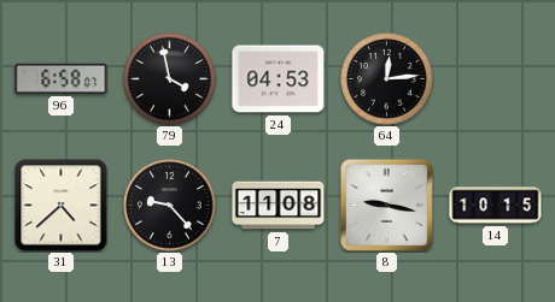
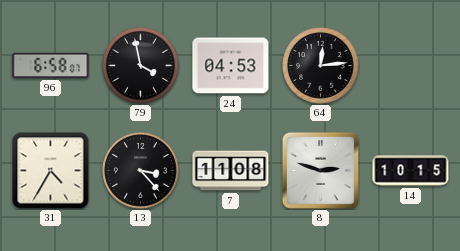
31: 4:38 -> 4:35 (51, 171)
13: 9:23 -> 3:23 (141, 171)
8: 9:17 -> 2:48 (320, 170)
